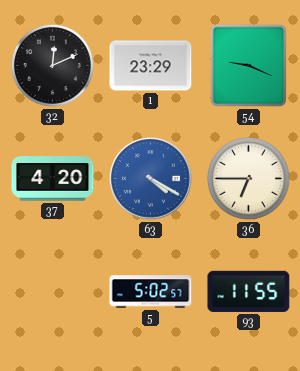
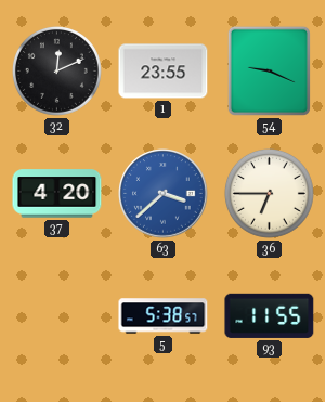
1: 23:29 -> 23:55 (164, 72)
63: 4:20 -> 3:38 (164, 194)
5: 5:02 -> 5:38 (164, 316)
